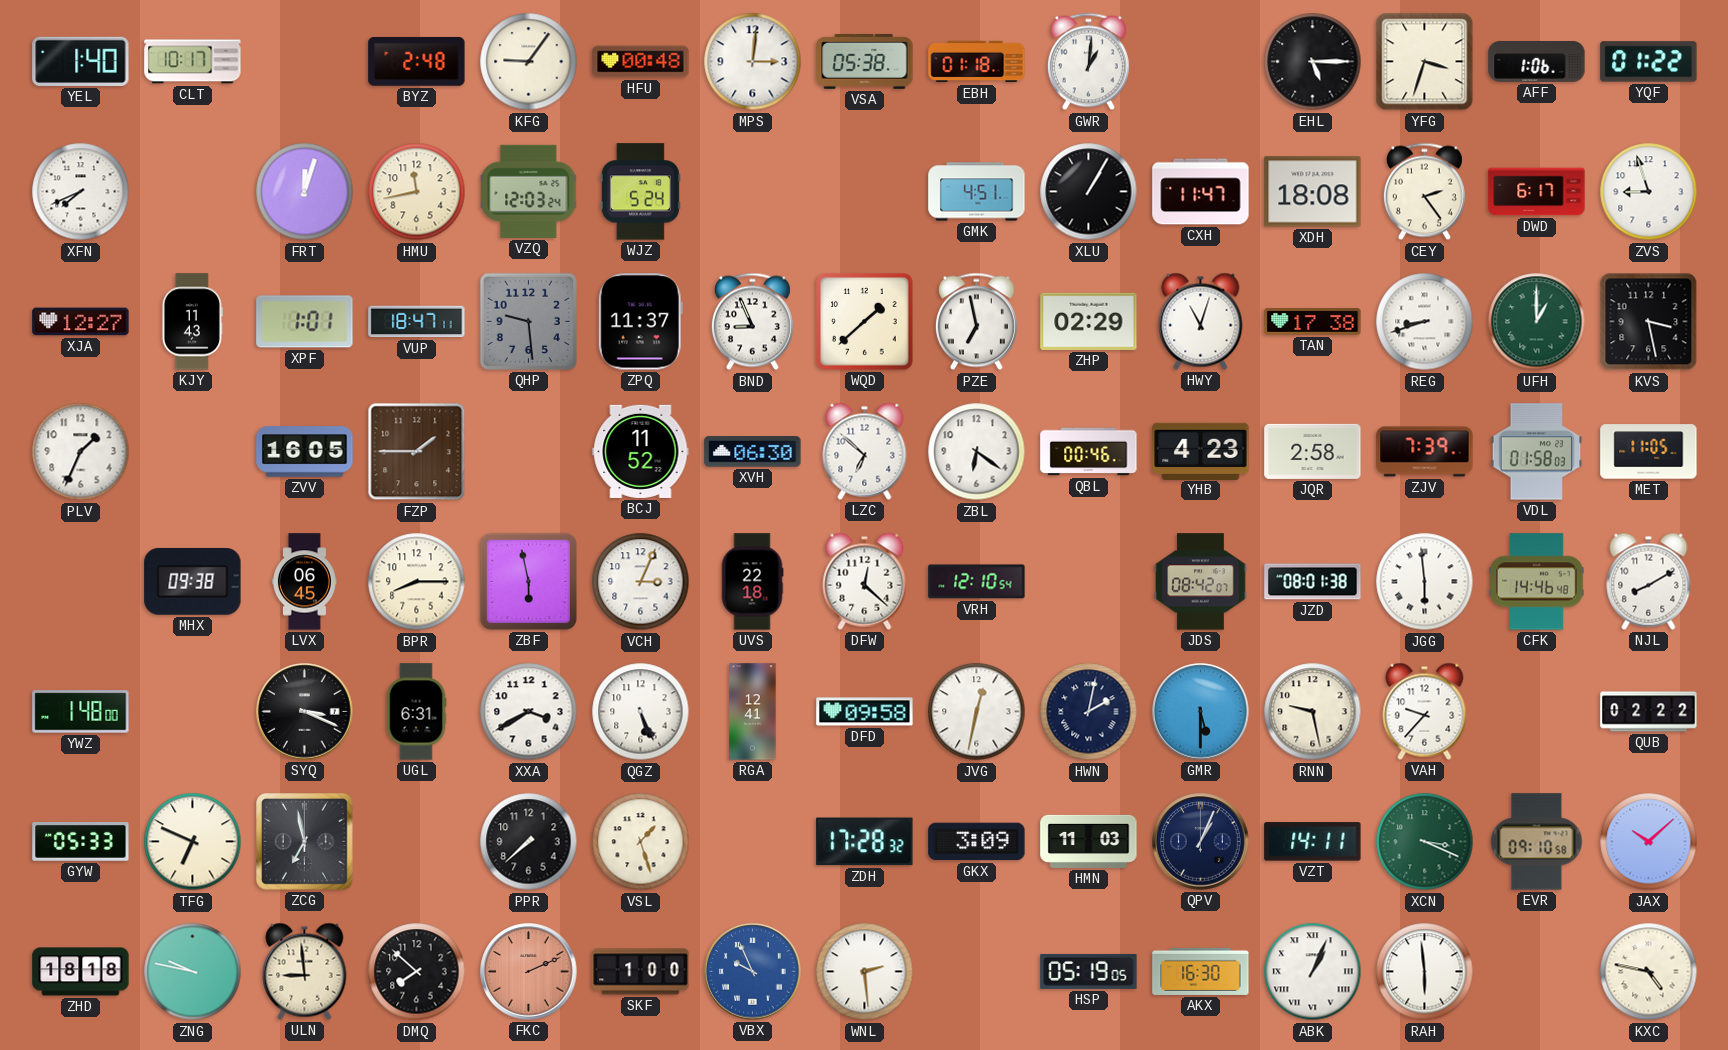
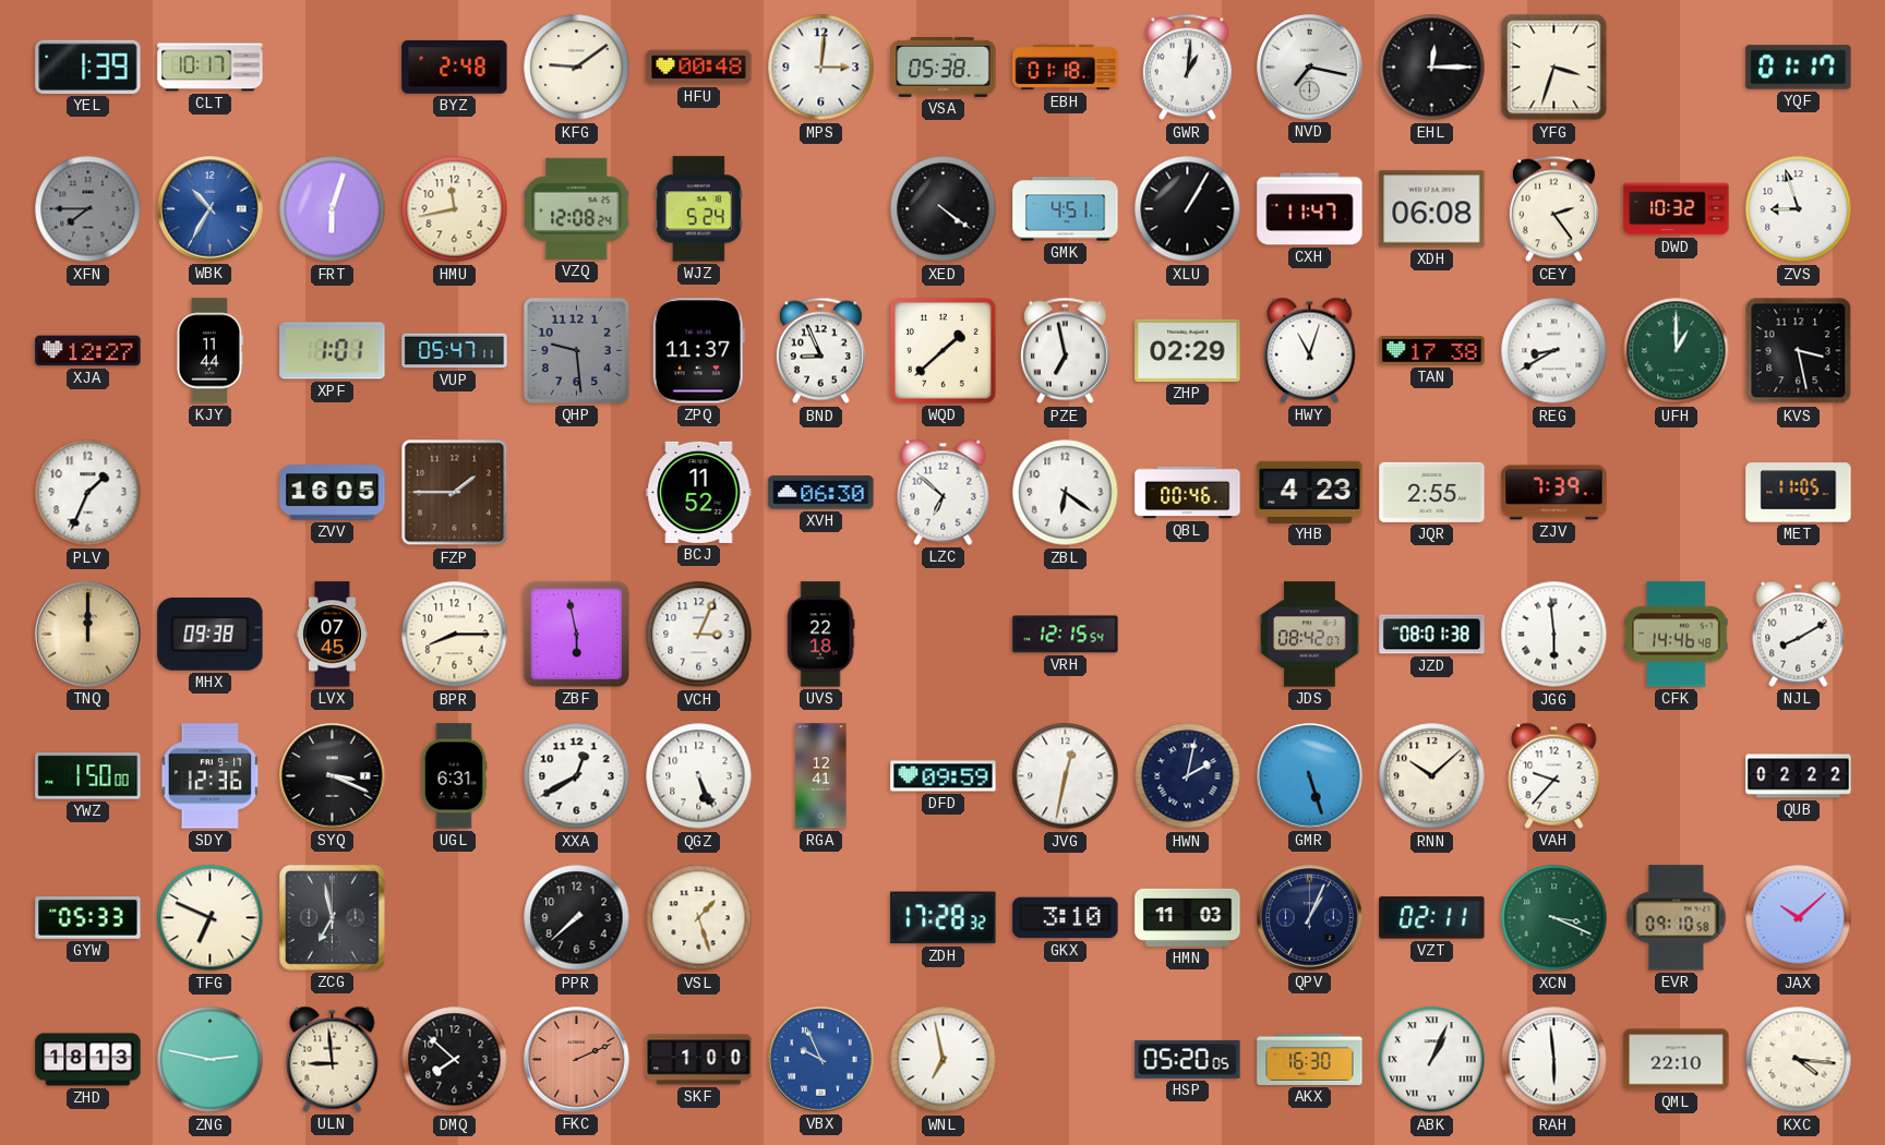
YEL: 1:40 -> 1:39 (88, 67)
KFG: 9:06 -> 9:09 (577, 68)
NVD: none -> 7:17 (1310, 68)
EHL: 5:15 -> 12:15 (1432, 68)
AFF: 1:06 -> none (1537, 62)
YQF: 01:22 -> 01:17 (1799, 68)
XFN: 7:41 -> 7:45 (88, 209)
XFN dial: white -> grey (88, 209)
WBK: none -> 10:35 (211, 209)
FRT: 12:03 -> 6:03 (333, 209)
VZQ: 12:03 -> 12:08 (577, 208)
XED: none -> 4:21 (944, 209)
XDH: 18:08 -> 06:08 (1432, 209)
DWD: 6:17 -> 10:32 (1677, 209)
KJY: 11:43 -> 11:44 (209, 351)
VUP: 18:47 -> 05:47 (455, 351)
REG: 8:42 -> 8:40 (1554, 351)
JQR: 2:58 -> 2:55 (1432, 492)
VDL: 01:58 -> none (1537, 452)
TNQ: none -> 12:00 (88, 635)
LVX: 06:45 -> 07:45 (332, 635)
DFW: 12:22 -> none (865, 581)
VRH: 12:10 -> 12:15 (1066, 635)
YWZ: 1:48 -> 1:50 (88, 776)
SDY: none -> 12:36 (211, 776)
XXA: 3:40 -> 12:40 (577, 776)
DFD: 09:58 -> 09:59 (944, 776)
GMR: 5:30 -> 5:27 (1310, 776)
RNN: 9:28 -> 10:08 (1432, 776)
GKX: 3:09 -> 3:10 (1066, 918)
VZT: 14:11 -> 02:11 (1432, 918)
ZHD: 18:18 -> 18:13 (88, 1060)
ZNG: 9:47 -> 2:47 (211, 1060)
WNL: 2:29 -> 6:58 (944, 1060)
HSP: 05:19 -> 05:20 (1188, 1059)
QML: none -> 22:10 (1677, 1060)
KXC: 4:47 -> 4:16 (1799, 1060)
